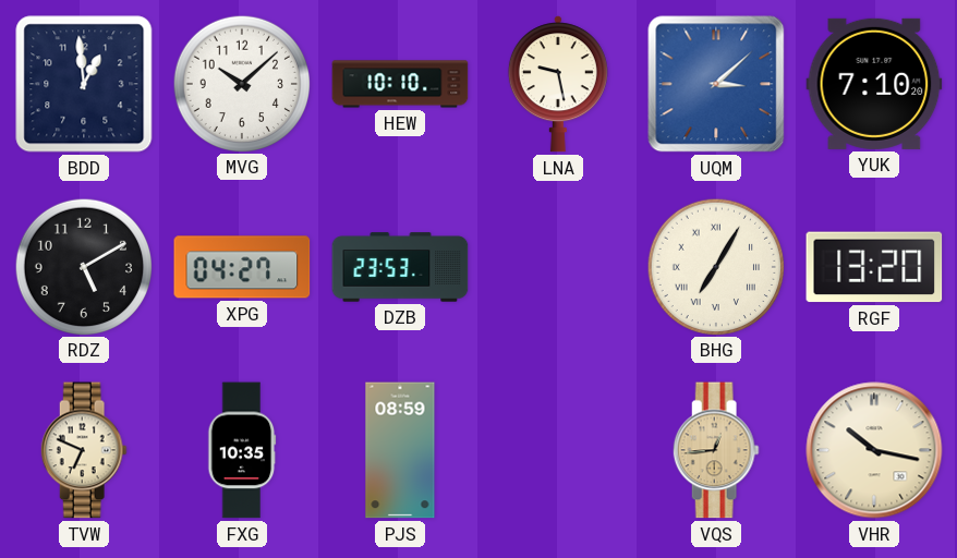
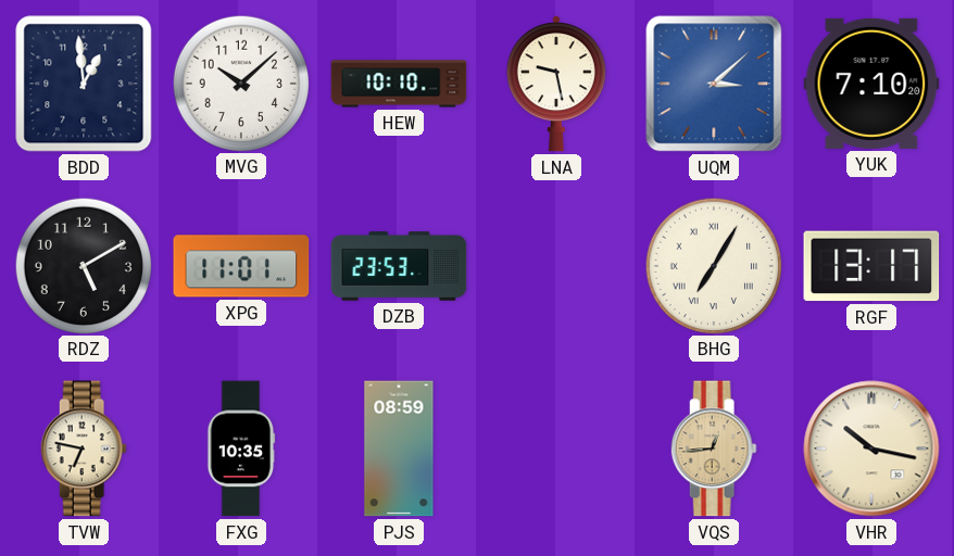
XPG: 04:27 -> 11:01 (241, 266)
RGF: 13:20 -> 13:17 (871, 266)
TVW: 6:49 -> 6:47 (84, 448)
